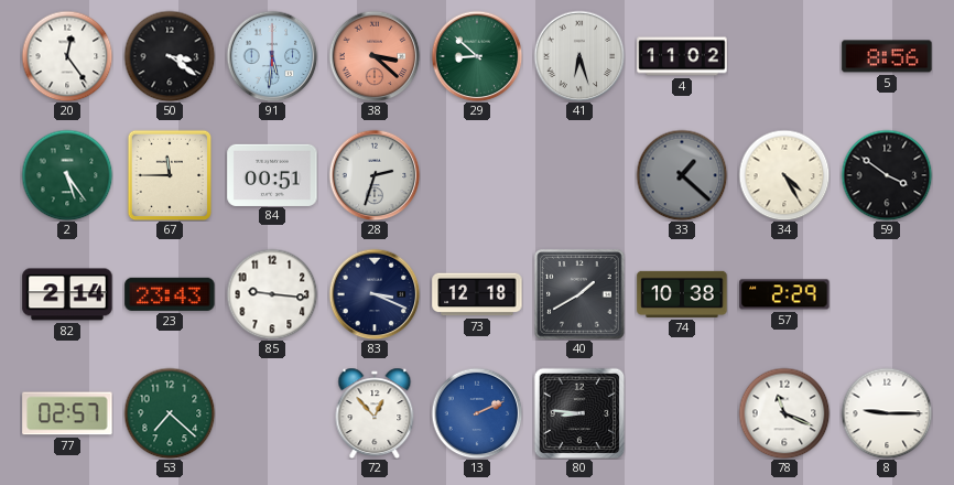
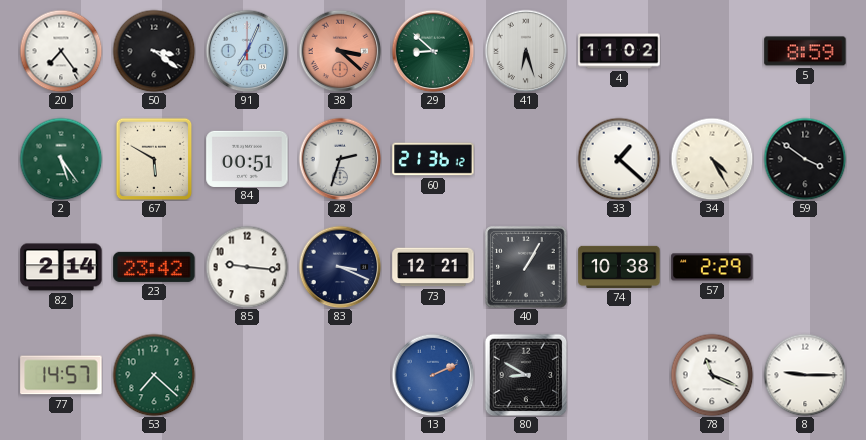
20: 12:24 -> 7:24 (61, 51)
91: 5:31 -> 7:04 (247, 51)
5: 8:56 -> 8:59 (805, 51)
67: 11:45 -> 5:50 (154, 159)
60: none -> 21:36 (433, 159)
33 dial: grey -> white (619, 159)
23: 23:43 -> 23:42 (154, 267)
73: 12:18 -> 12:21 (433, 267)
40: 1:40 -> 1:05 (526, 267)
77: 02:57 -> 14:57 (61, 375)
72: 12:53 -> none (375, 413)
80: 8:46 -> 8:50 (526, 375)
